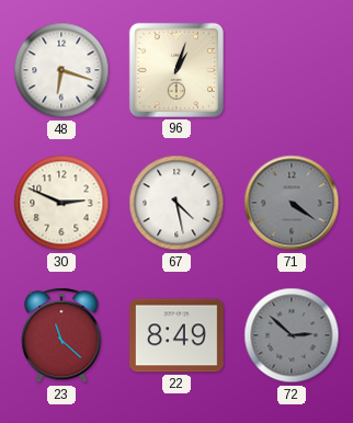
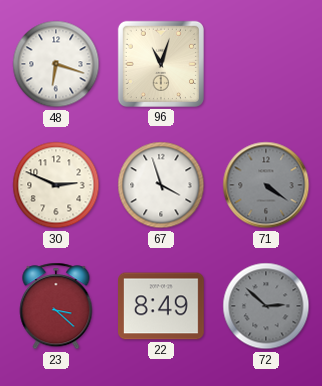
96: 1:03 -> 11:03 (161, 64)
67: 4:28 -> 3:57 (161, 185)
23: 11:22 -> 3:22 (56, 306)
